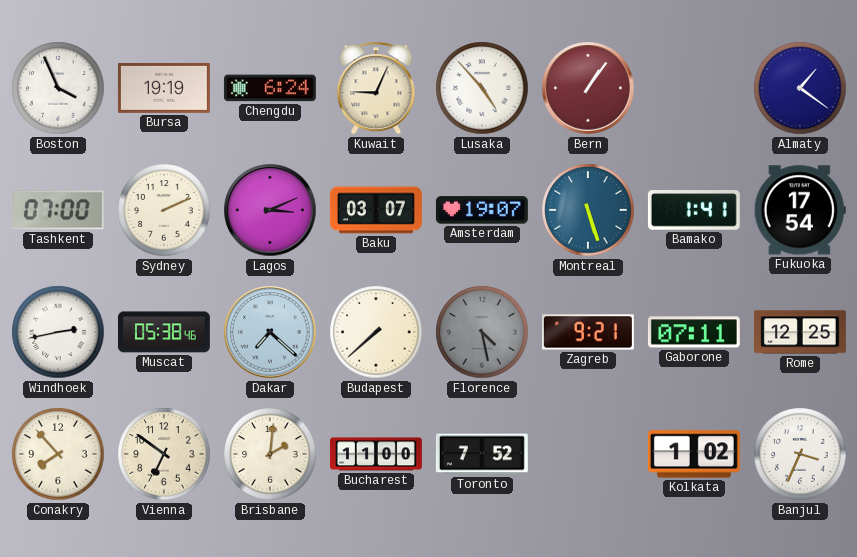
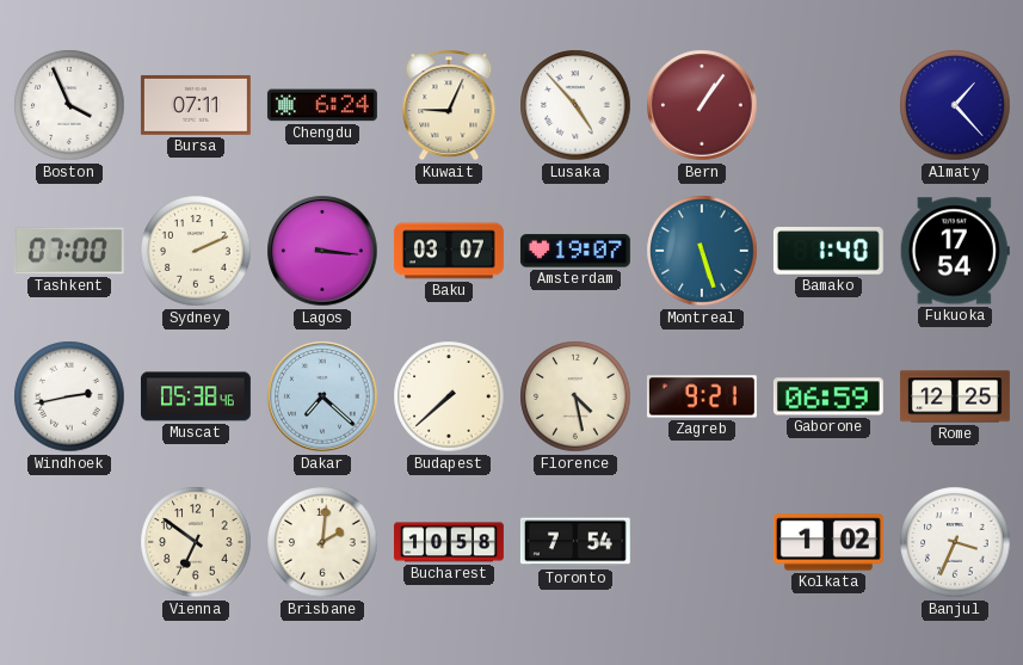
Bursa: 19:19 -> 07:11 (196, 105)
Almaty: 1:21 -> 1:23 (955, 105)
Lagos: 3:11 -> 3:16 (322, 251)
Bamako: 1:41 -> 1:40 (828, 252)
Florence dial: grey -> cream (575, 396)
Gaborone: 07:11 -> 06:59 (828, 396)
Conakry: 7:53 -> none (58, 454)
Bucharest: 11:00 -> 10:58 (449, 542)
Toronto: 7:52 -> 7:54 (575, 542)
